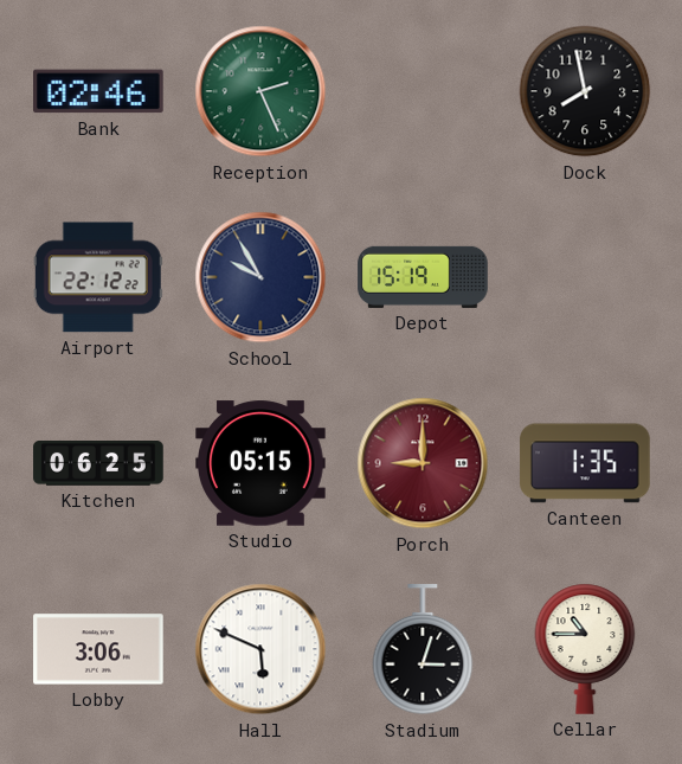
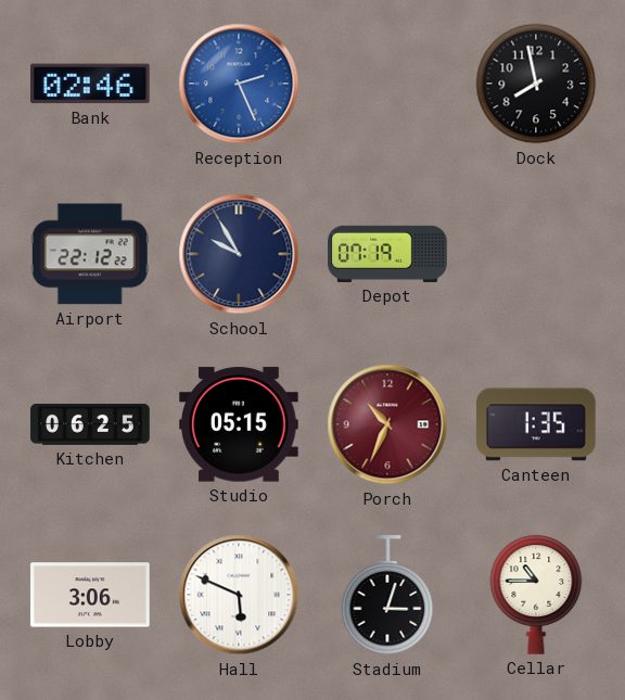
Reception dial: green -> blue (239, 84)
Depot: 15:19 -> 07:19 (387, 254)
Porch: 9:00 -> 10:34 (387, 424)
